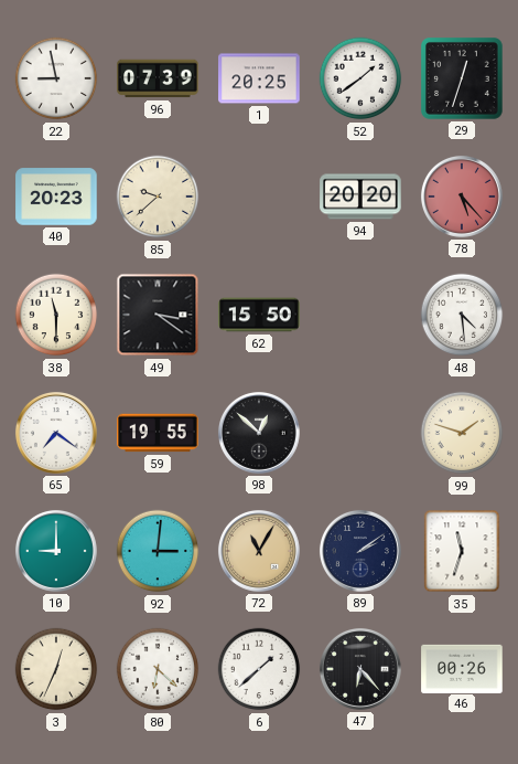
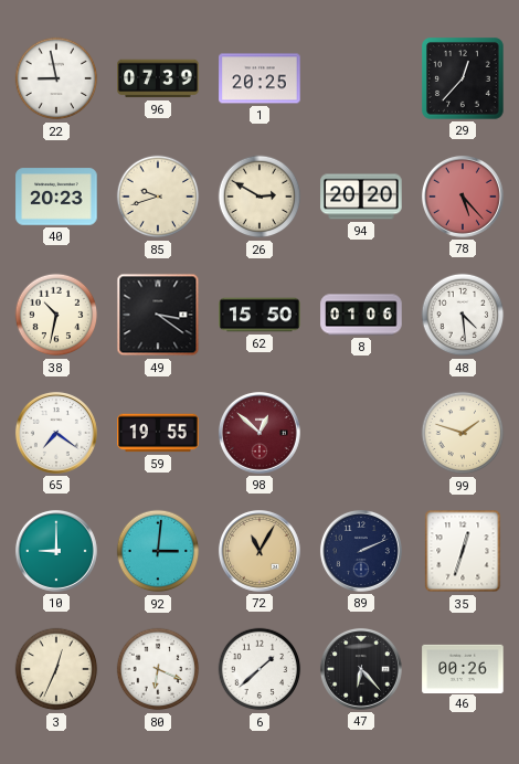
52: 1:39 -> none (360, 78)
29: 12:33 -> 12:37 (464, 79)
85: 9:38 -> 9:42 (158, 197)
26: none -> 2:50 (259, 197)
38: 11:30 -> 10:32 (56, 315)
8: none -> 01:06 (361, 315)
98 dial: black -> burgundy (259, 433)
89: 2:09 -> 2:11 (361, 551)
35: 11:33 -> 12:33 (463, 551)
80: 6:22 -> 6:19 (158, 669)
